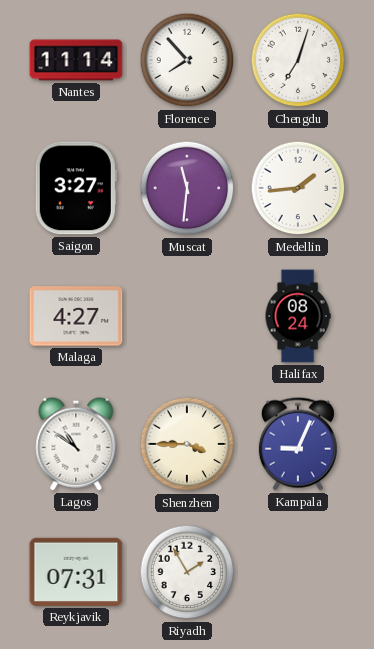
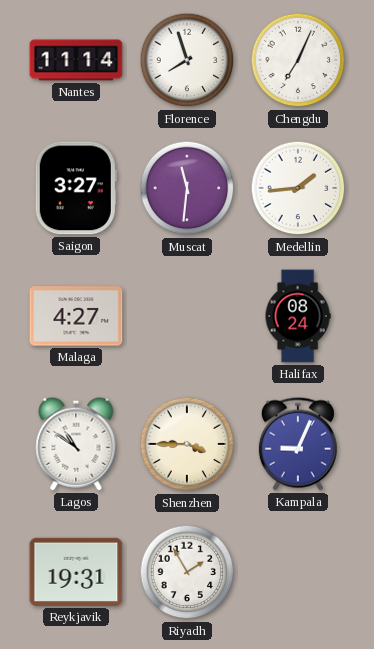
Florence: 7:53 -> 7:57 (187, 60)
Chengdu: 7:03 -> 7:04 (298, 60)
Reykjavik: 07:31 -> 19:31 (76, 572)
